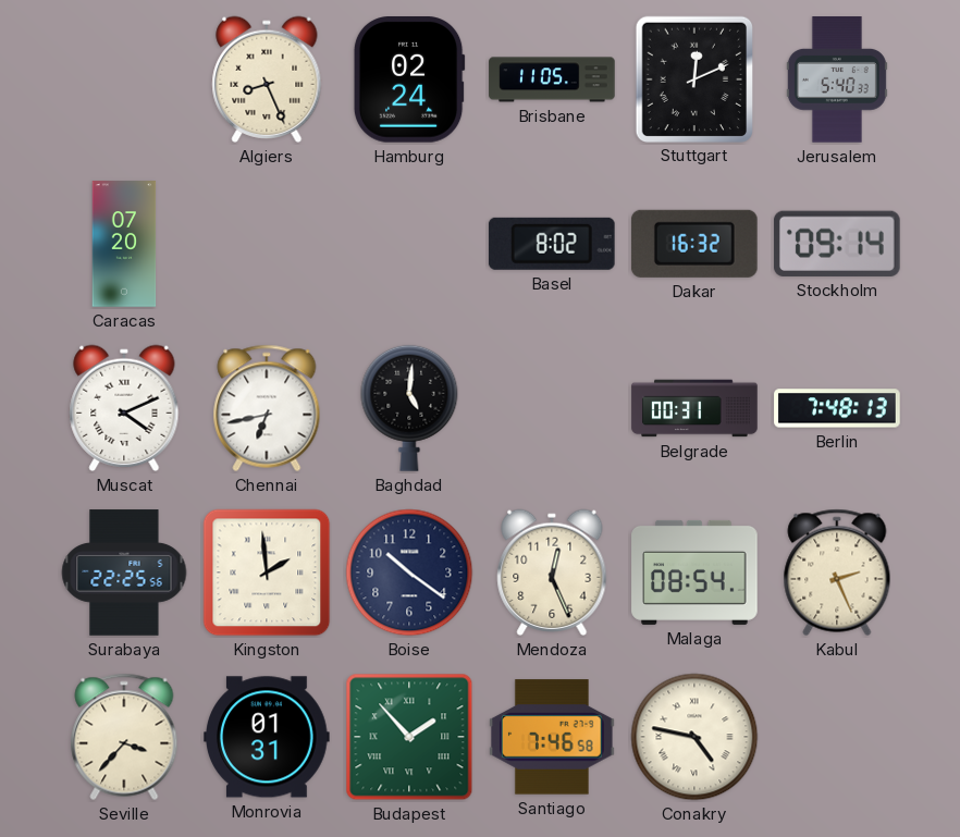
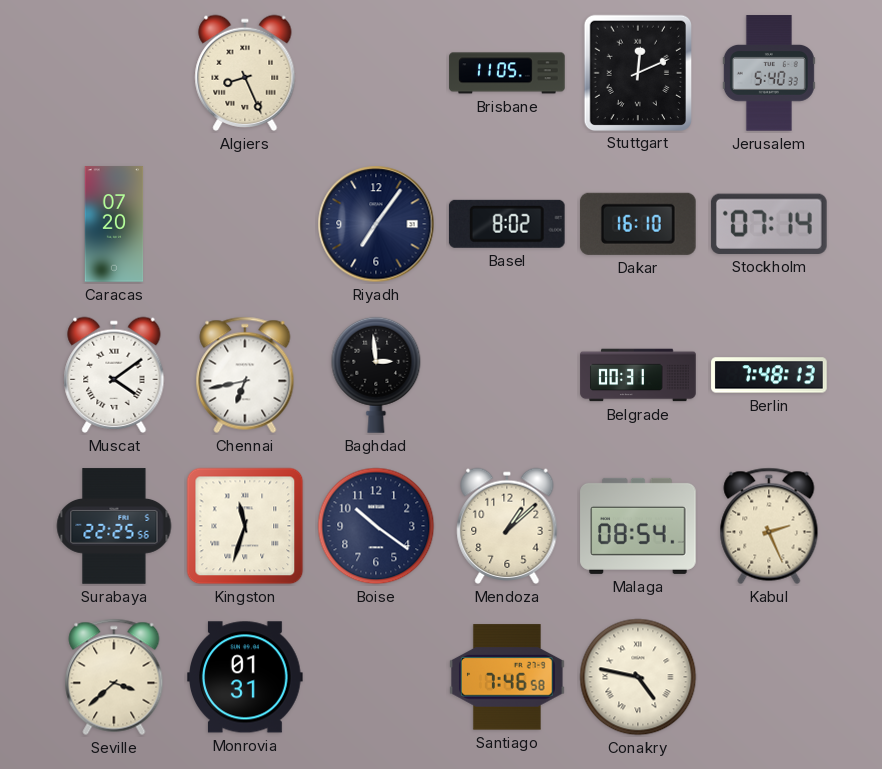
Hamburg: 02:24 -> none (409, 81)
Riyadh: none -> 7:06 (376, 224)
Dakar: 16:32 -> 16:10 (638, 224)
Stockholm: 09:14 -> 07:14 (769, 224)
Muscat: 4:11 -> 4:09 (114, 375)
Baghdad: 5:01 -> 2:59 (376, 375)
Kingston: 1:59 -> 11:33 (245, 526)
Mendoza: 12:26 -> 1:08 (507, 526)
Seville: 3:37 -> 3:38 (114, 677)
Budapest: 1:53 -> none (409, 737)
